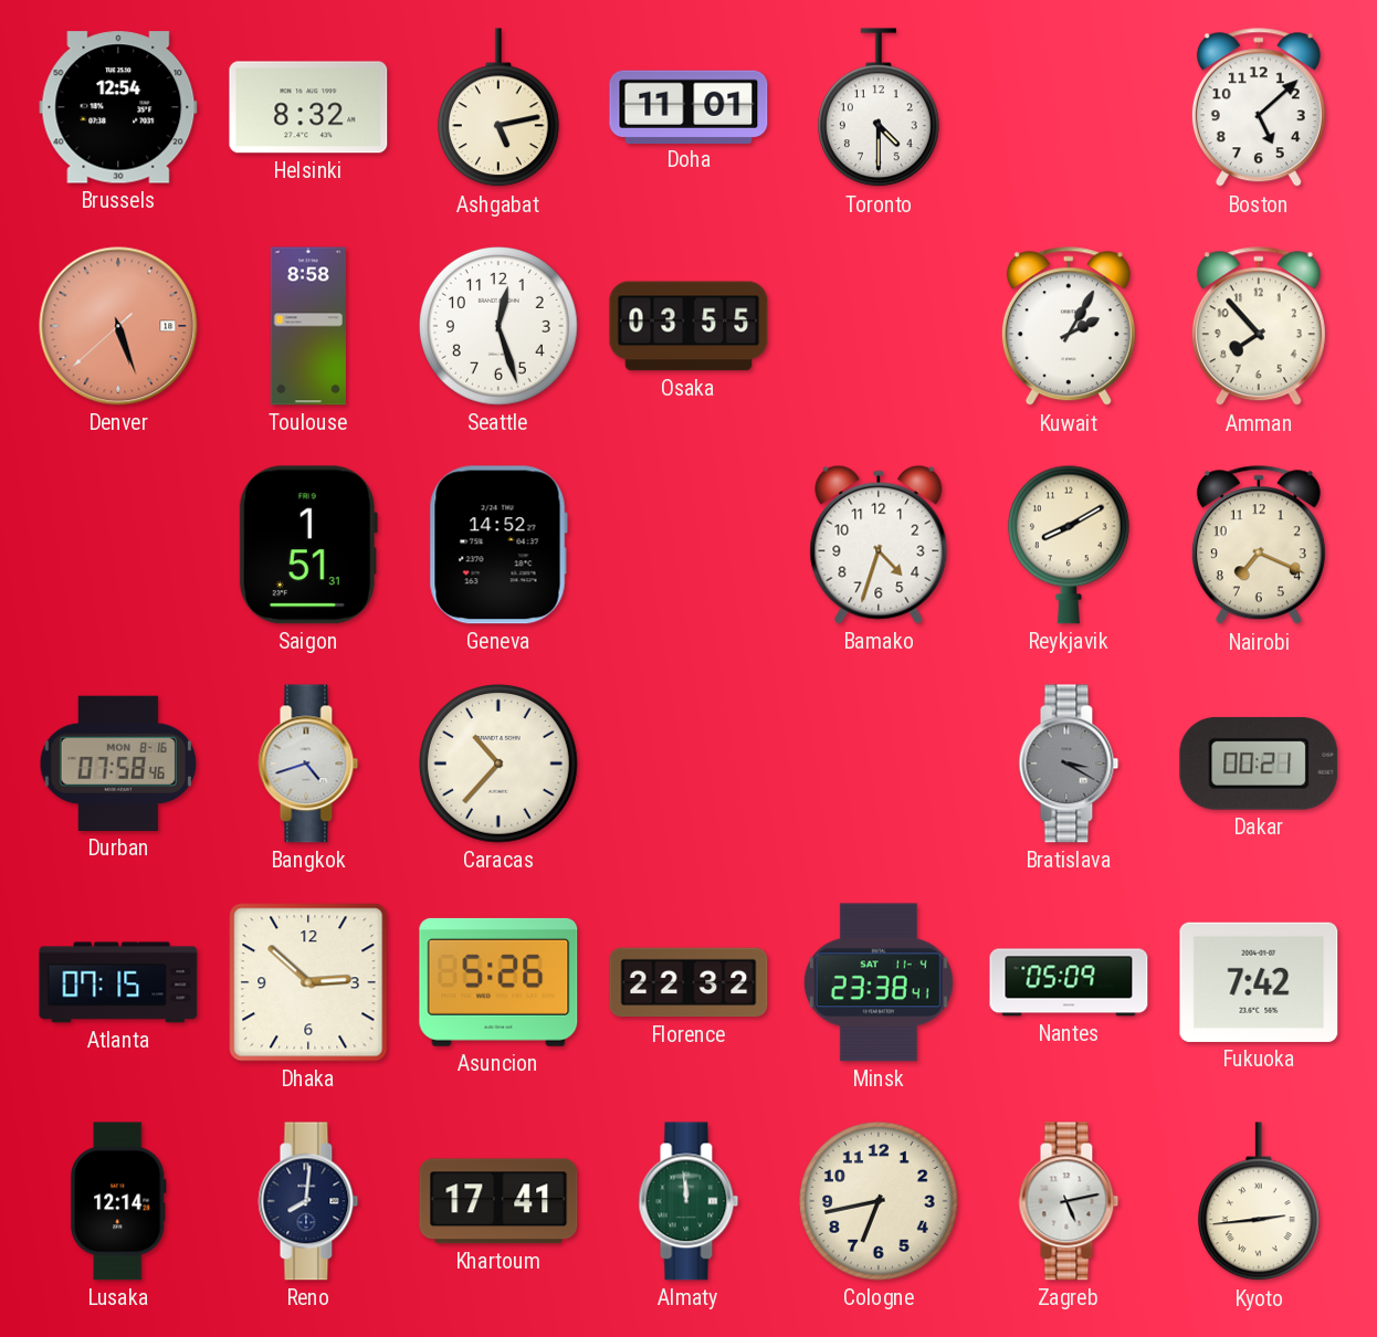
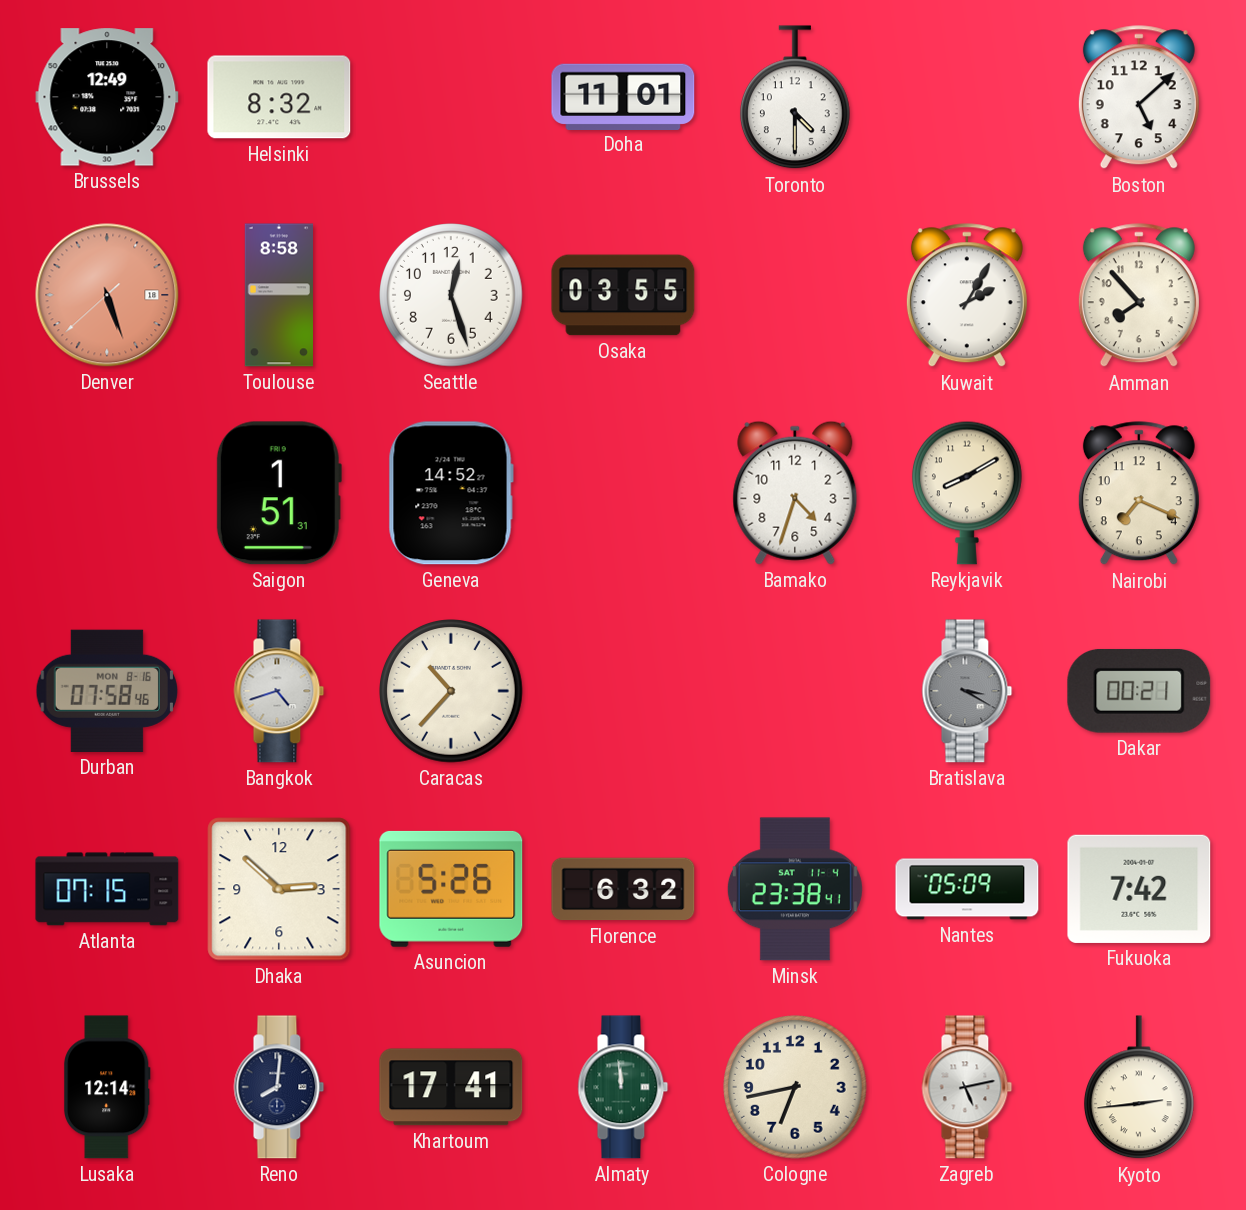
Brussels: 12:54 -> 12:49 (107, 97)
Ashgabat: 5:13 -> none (498, 108)
Florence: 22:32 -> 6:32 (623, 889)
